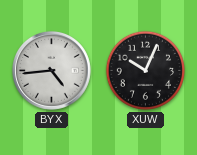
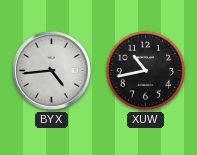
XUW: 10:04 -> 10:43 (145, 70)
